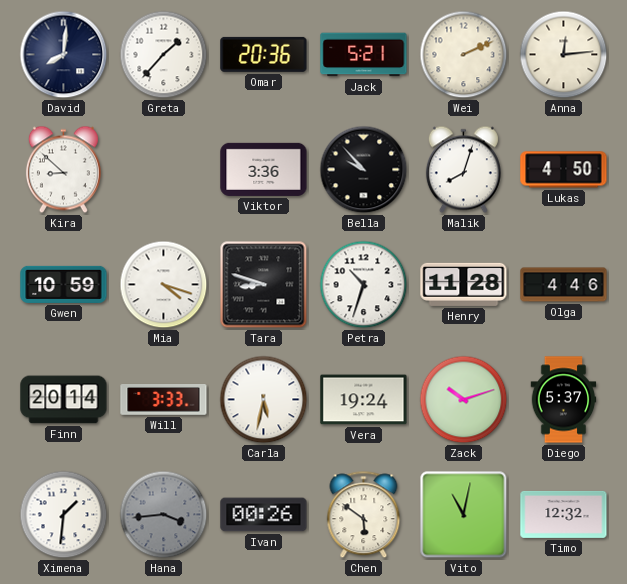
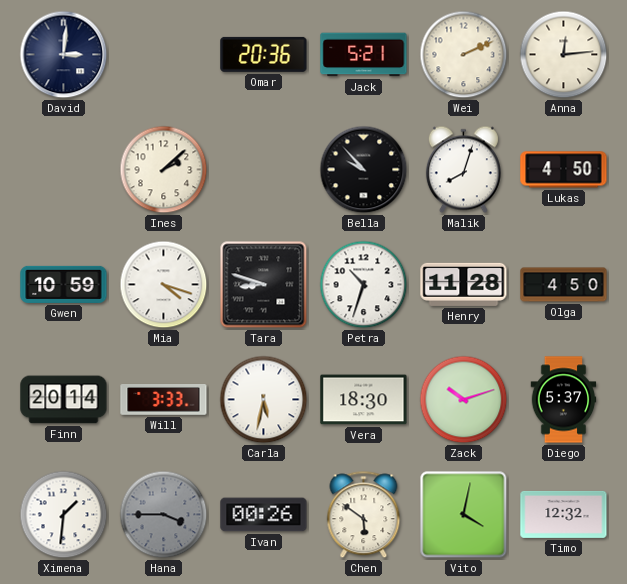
David: 8:01 -> 3:01 (64, 55)
Greta: 1:37 -> none (164, 55)
Kira: 8:52 -> none (63, 170)
Ines: none -> 2:08 (164, 170)
Viktor: 3:36 -> none (264, 169)
Olga: 4:46 -> 4:50 (564, 285)
Vera: 19:24 -> 18:30 (364, 400)
Hana: 3:44 -> 3:45 (164, 515)
Vito: 11:02 -> 4:02 (464, 515)
